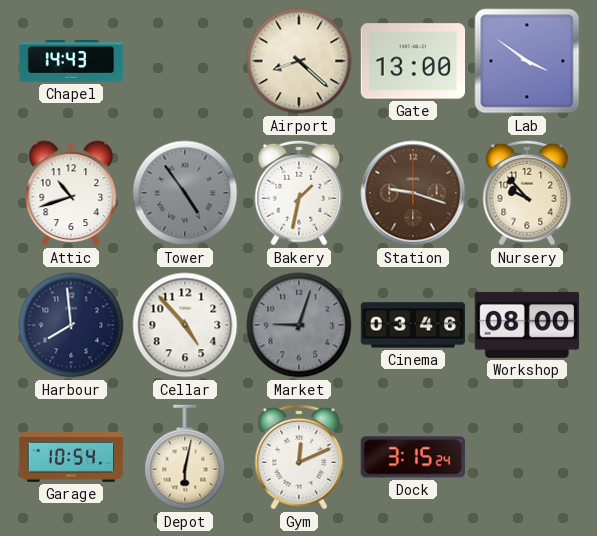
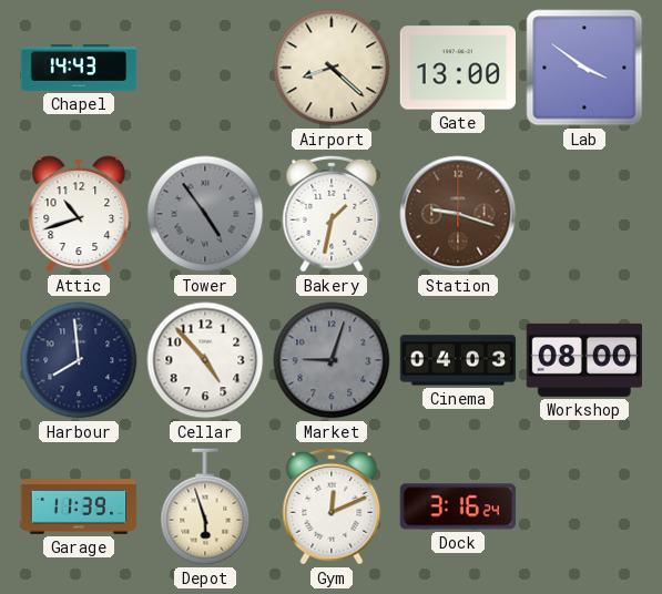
Nursery: 9:53 -> none (527, 193)
Cinema: 03:46 -> 04:03 (458, 360)
Garage: 10:54 -> 11:39 (79, 508)
Depot: 6:02 -> 5:57 (205, 506)
Dock: 3:15 -> 3:16 (458, 506)
